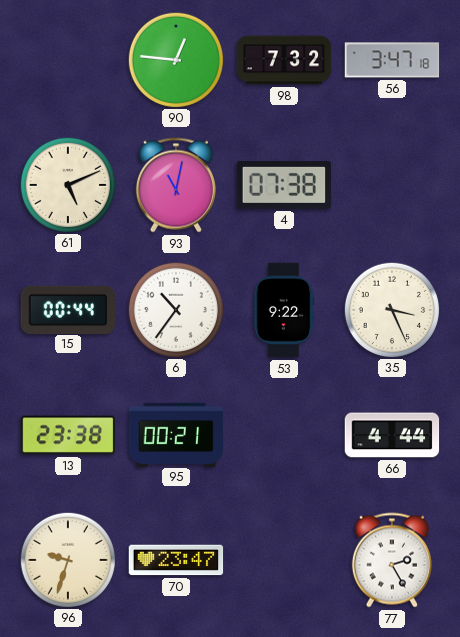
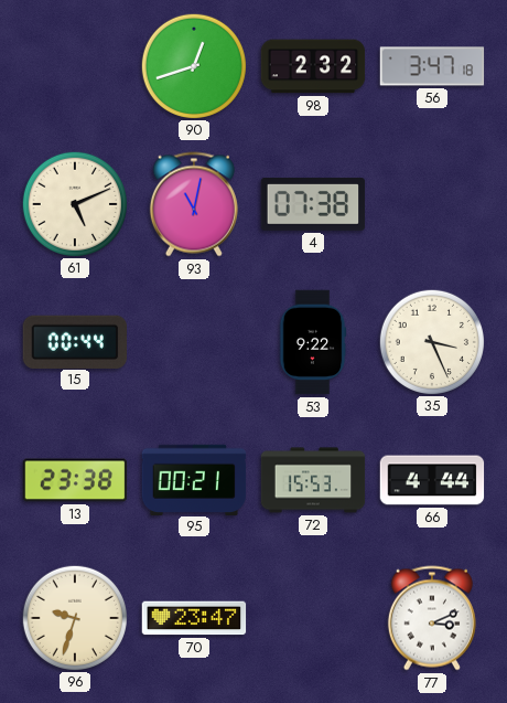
90: 12:46 -> 12:42 (193, 65)
98: 7:32 -> 2:32 (313, 66)
6: 10:36 -> none (175, 309)
72: none -> 15:53 (313, 480)
77: 2:25 -> 3:11 (432, 618)
